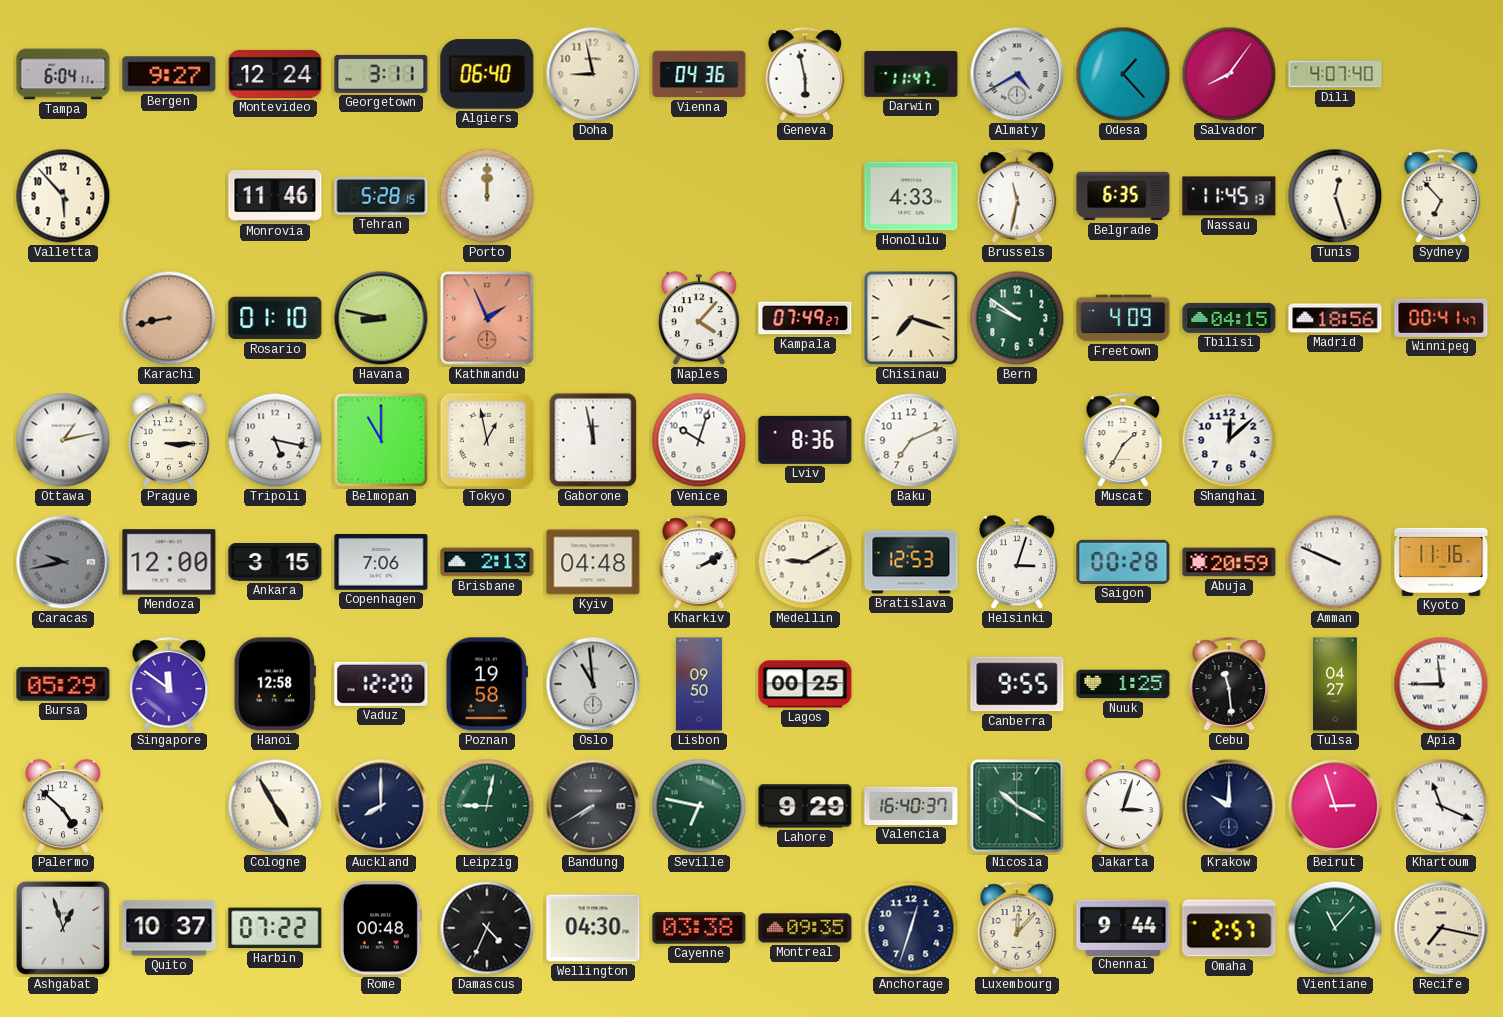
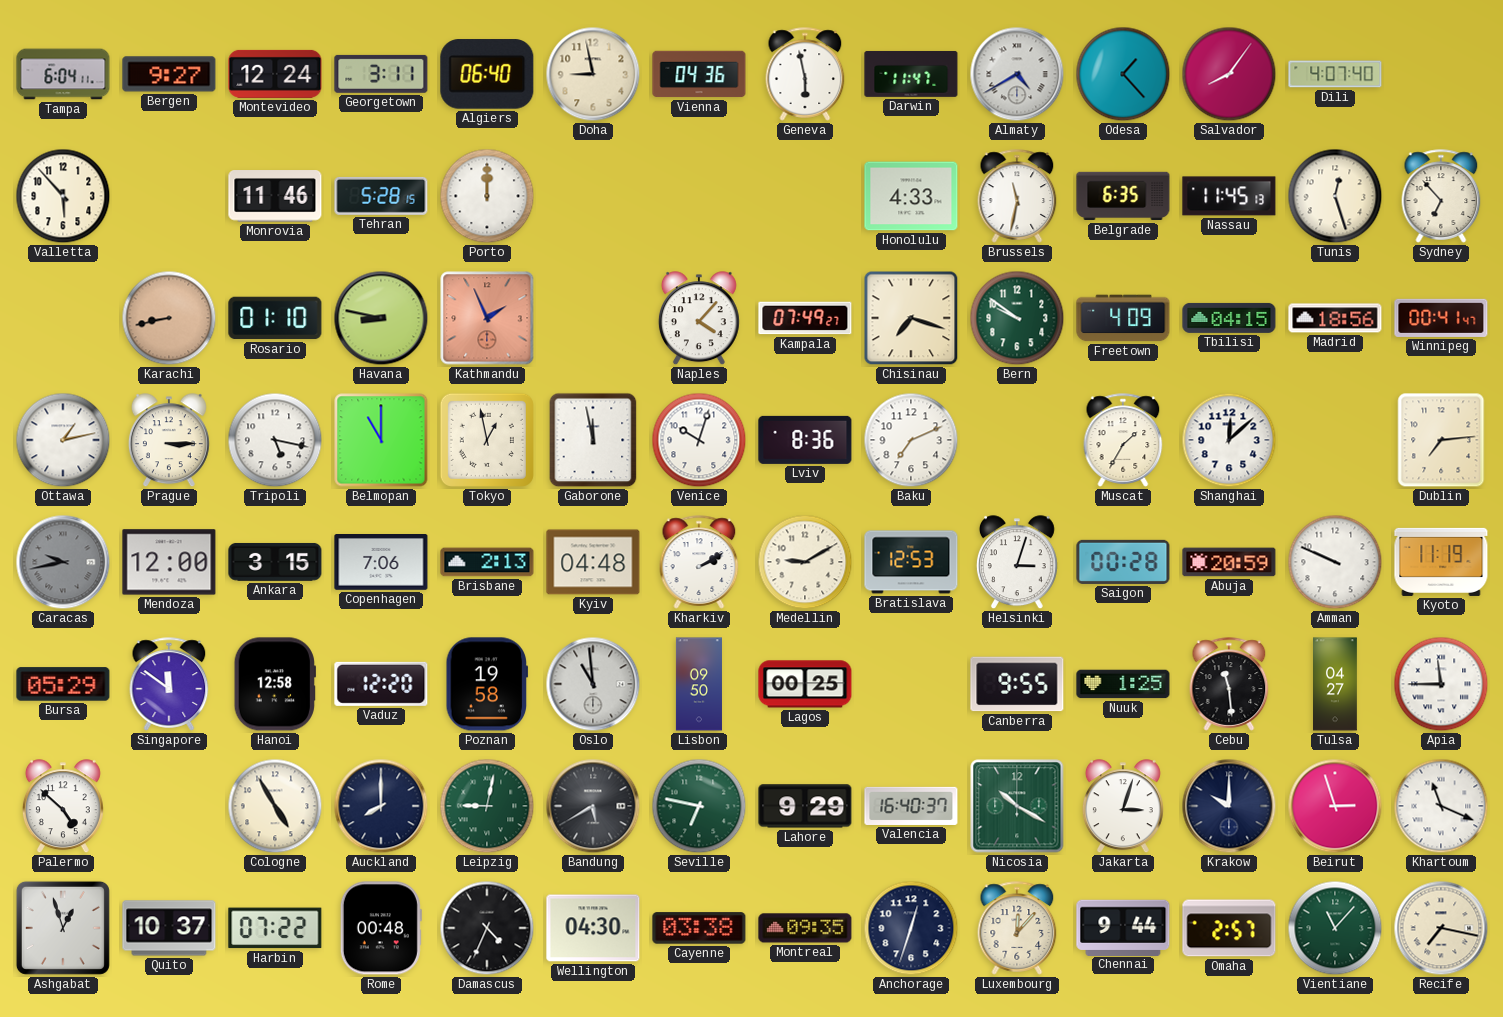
Dublin: none -> 7:14 (1441, 440)
Kyoto: 11:16 -> 11:19 (1441, 562)
Bandung: 7:40 -> 5:40 (593, 806)
